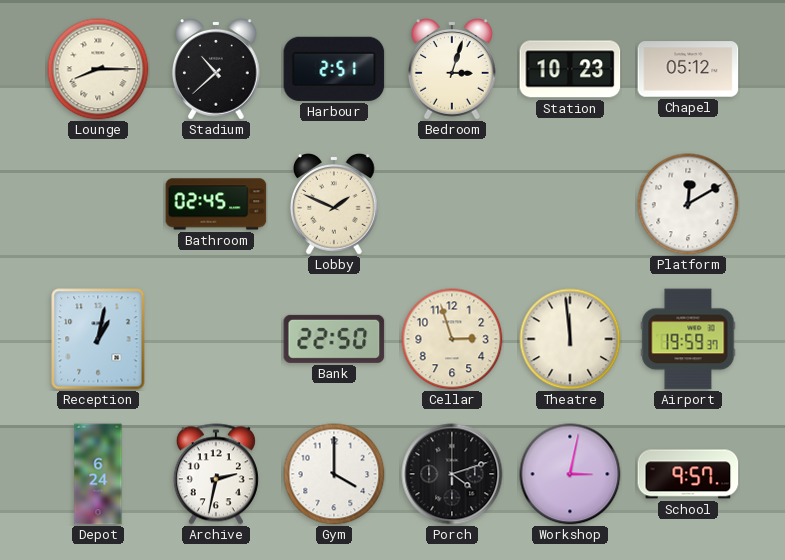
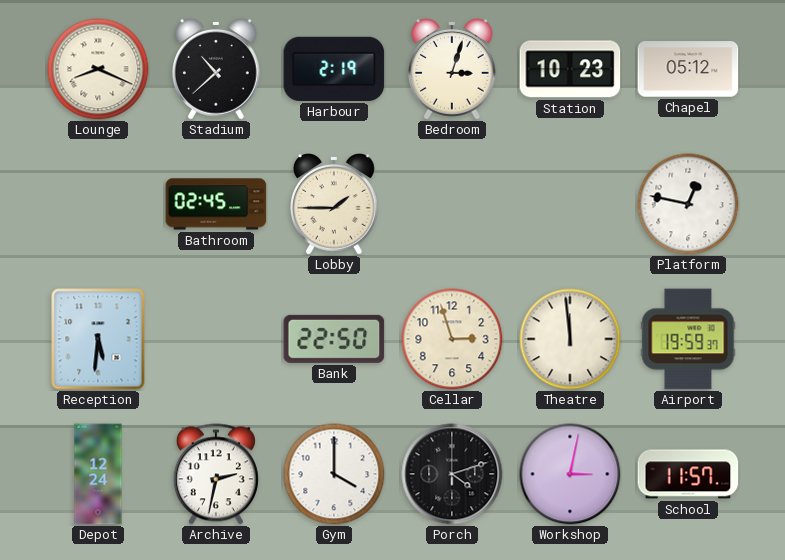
Lounge: 8:15 -> 8:19 (98, 69)
Harbour: 2:51 -> 2:19 (334, 69)
Lobby: 1:49 -> 1:45 (335, 204)
Platform: 12:10 -> 12:47 (688, 204)
Reception: 1:02 -> 5:31 (98, 339)
Depot: 6:24 -> 12:24 (98, 474)
School: 9:57 -> 11:57 (688, 474)
